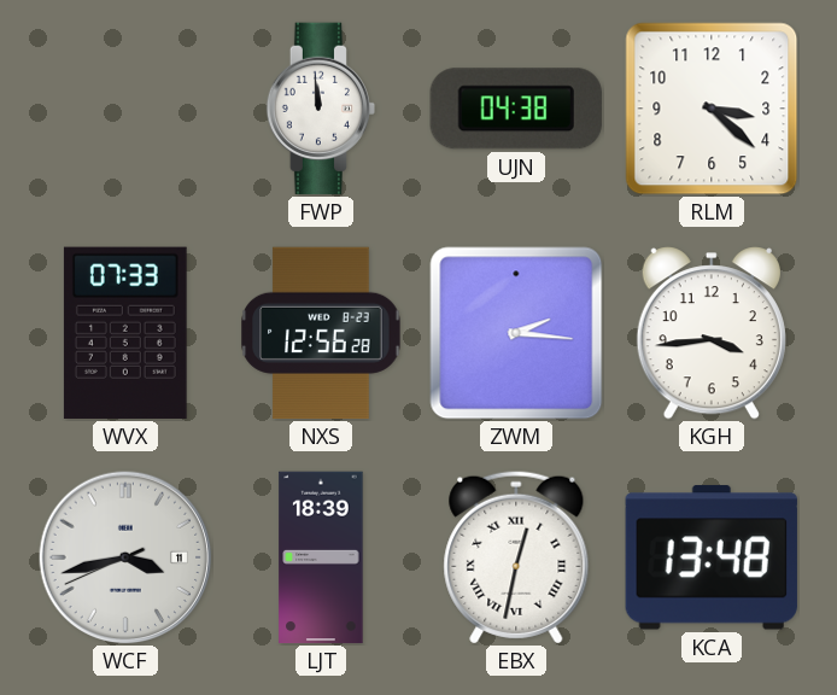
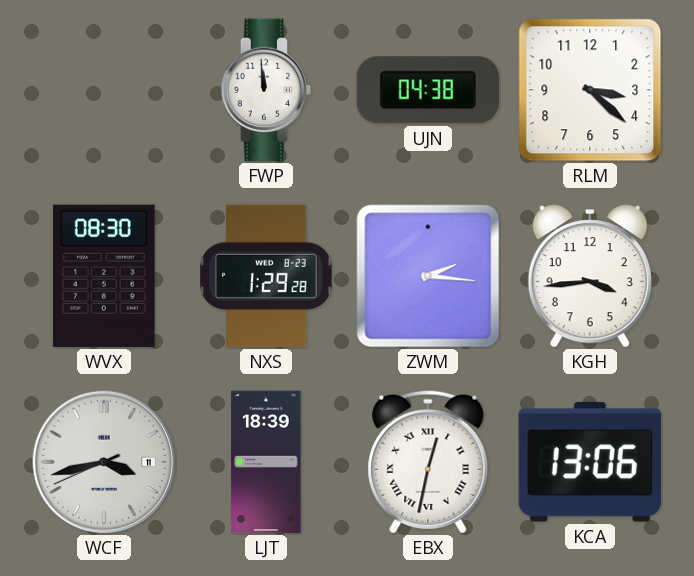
WVX: 07:33 -> 08:30 (104, 276)
NXS: 12:56 -> 1:29 (266, 276)
KCA: 13:48 -> 13:06 (590, 462)
